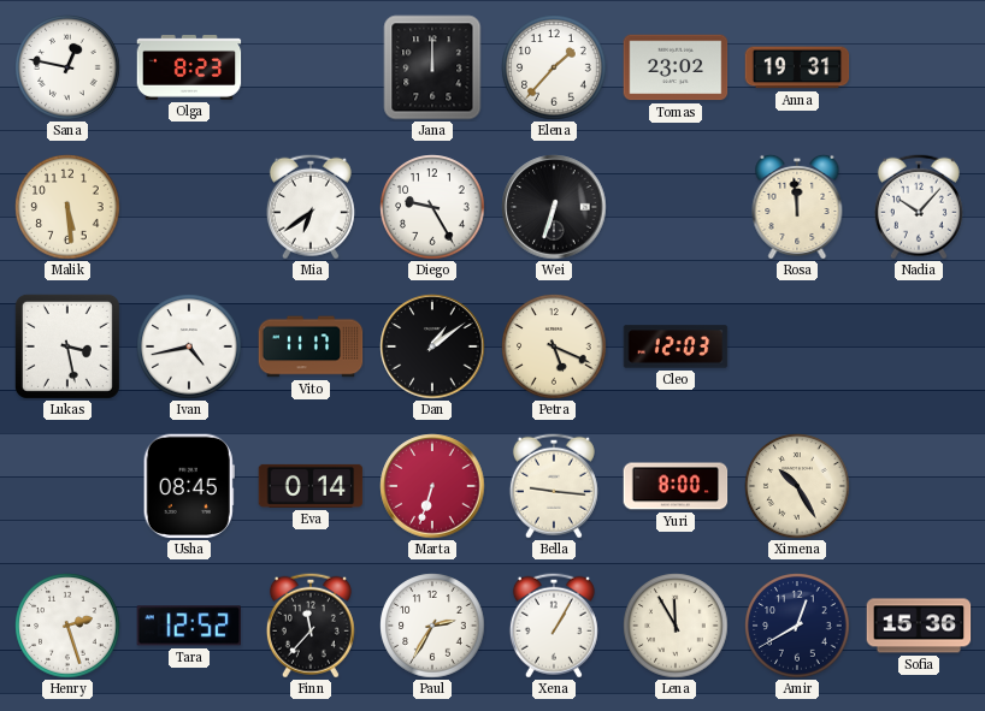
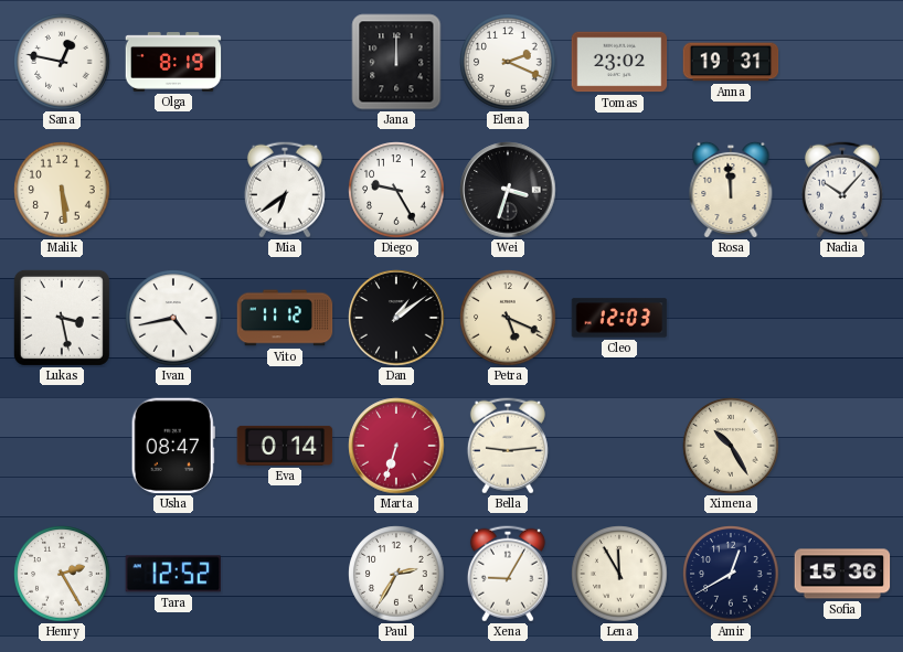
Olga: 8:23 -> 8:19 (173, 63)
Elena: 1:37 -> 2:19 (508, 62)
Wei: 6:33 -> 3:33 (508, 190)
Vito: 11:17 -> 11:12 (285, 318)
Usha: 08:45 -> 08:47 (173, 446)
Bella: 9:16 -> 9:14 (508, 446)
Yuri: 8:00 -> none (676, 486)
Henry: 2:27 -> 2:25 (62, 574)
Finn: 11:37 -> none (311, 626)
Xena: 1:05 -> 9:05 (508, 574)
